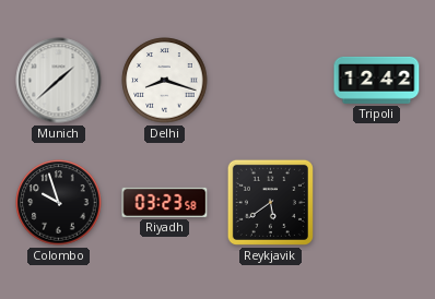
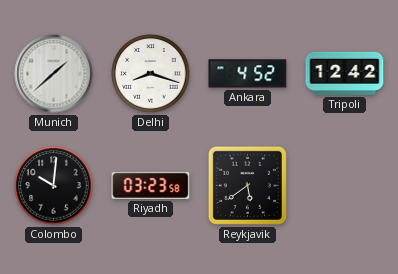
Ankara: none -> 4:52 (248, 74)
Colombo: 9:57 -> 10:01 (54, 186)
